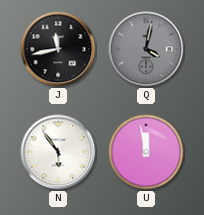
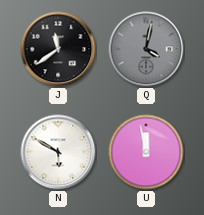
J: 11:43 -> 11:39 (58, 49)
N: 5:54 -> 5:50 (58, 152)
